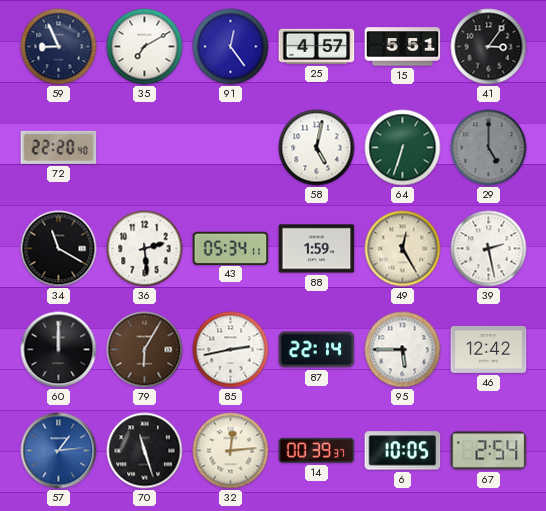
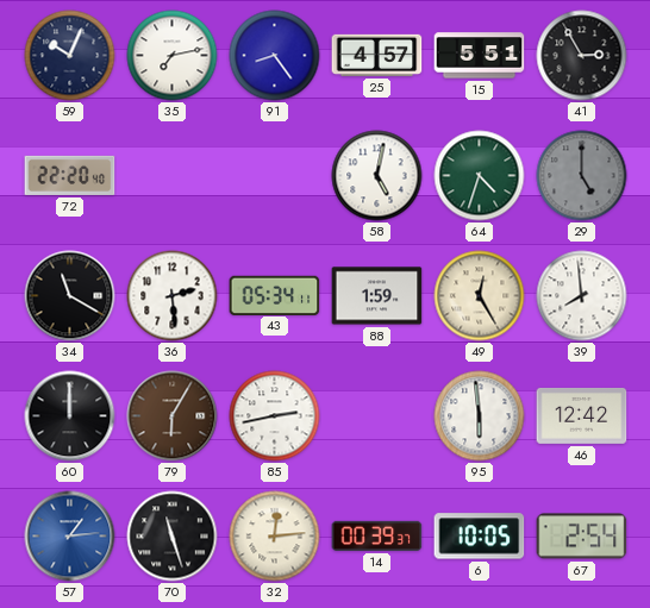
59: 8:56 -> 10:04 (70, 56)
35: 7:10 -> 7:13 (173, 56)
91: 12:24 -> 8:24 (275, 56)
41: 3:06 -> 2:55 (582, 56)
64: 6:33 -> 4:33 (480, 176)
39: 2:28 -> 7:59 (582, 296)
87: 22:14 -> none (317, 350)
95: 5:45 -> 5:59 (480, 416)
